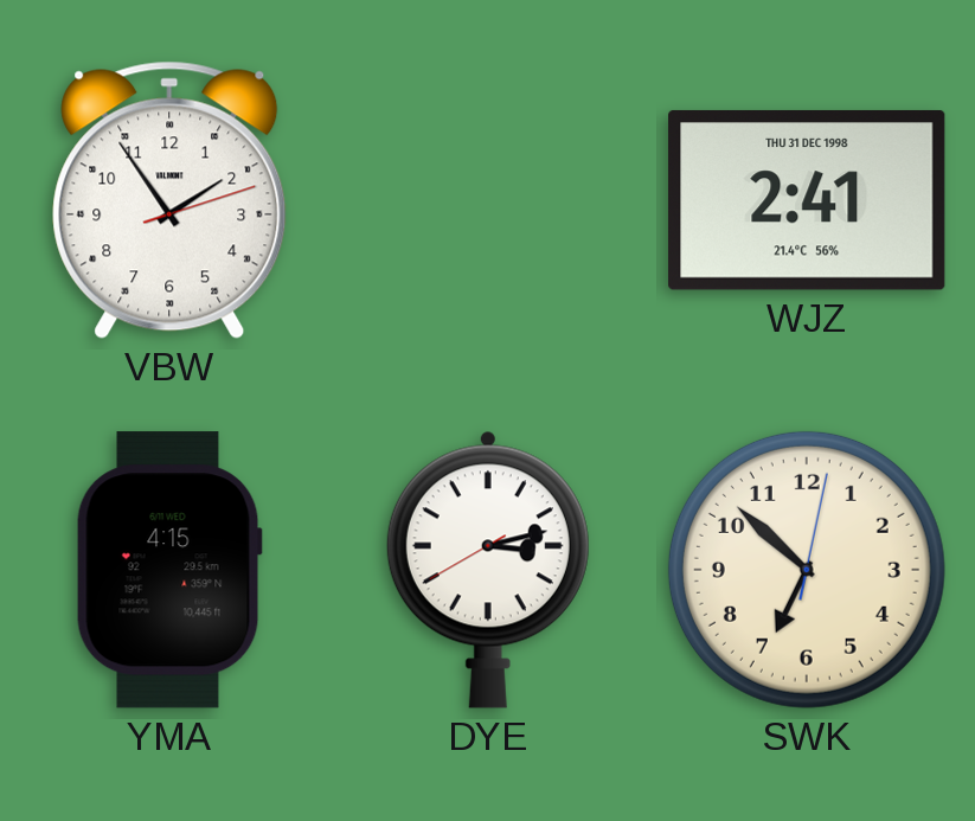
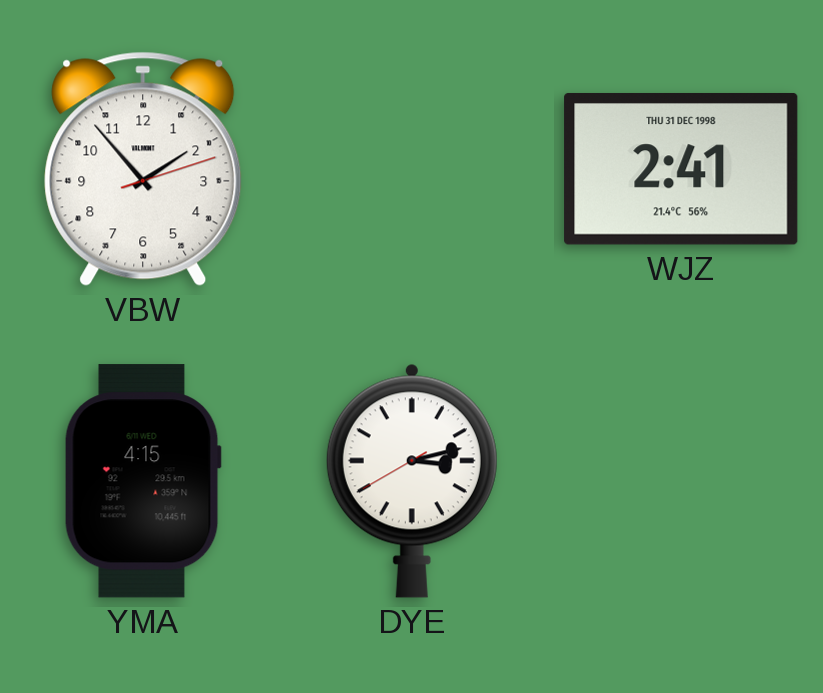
VBW: 1:54 -> 1:53 (143, 169)
SWK: 6:52 -> none (807, 570)
